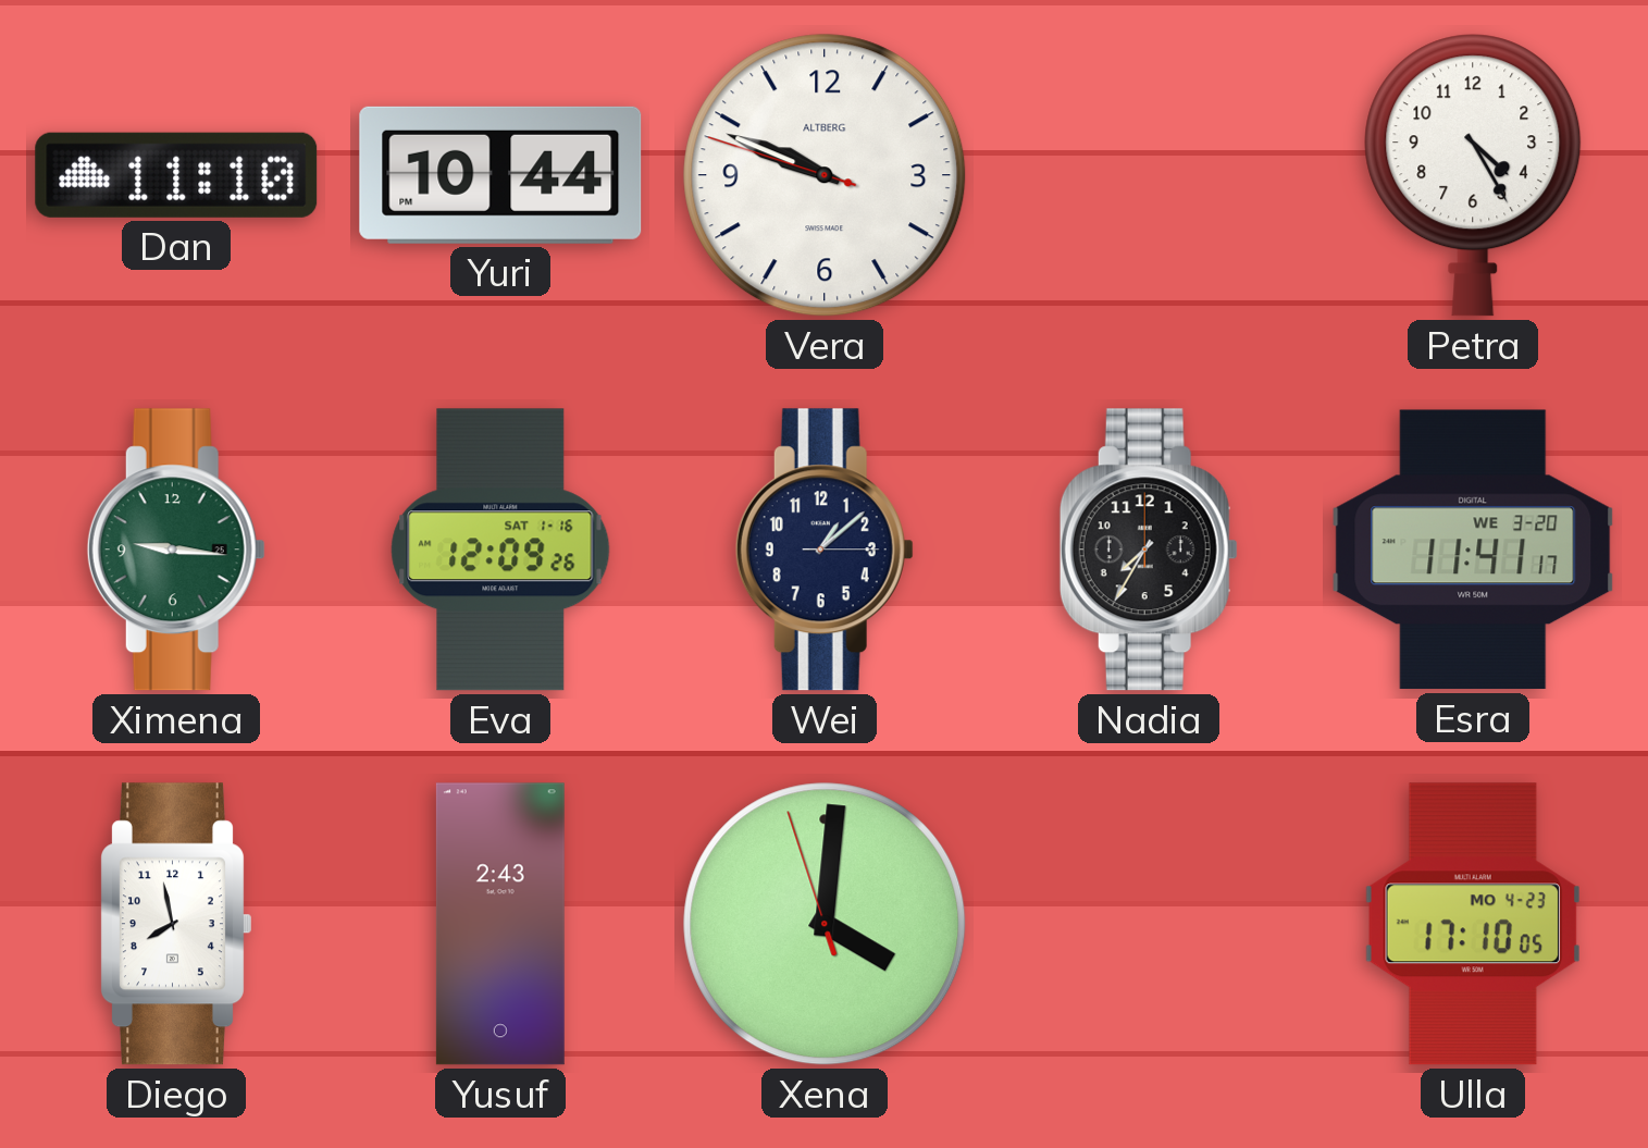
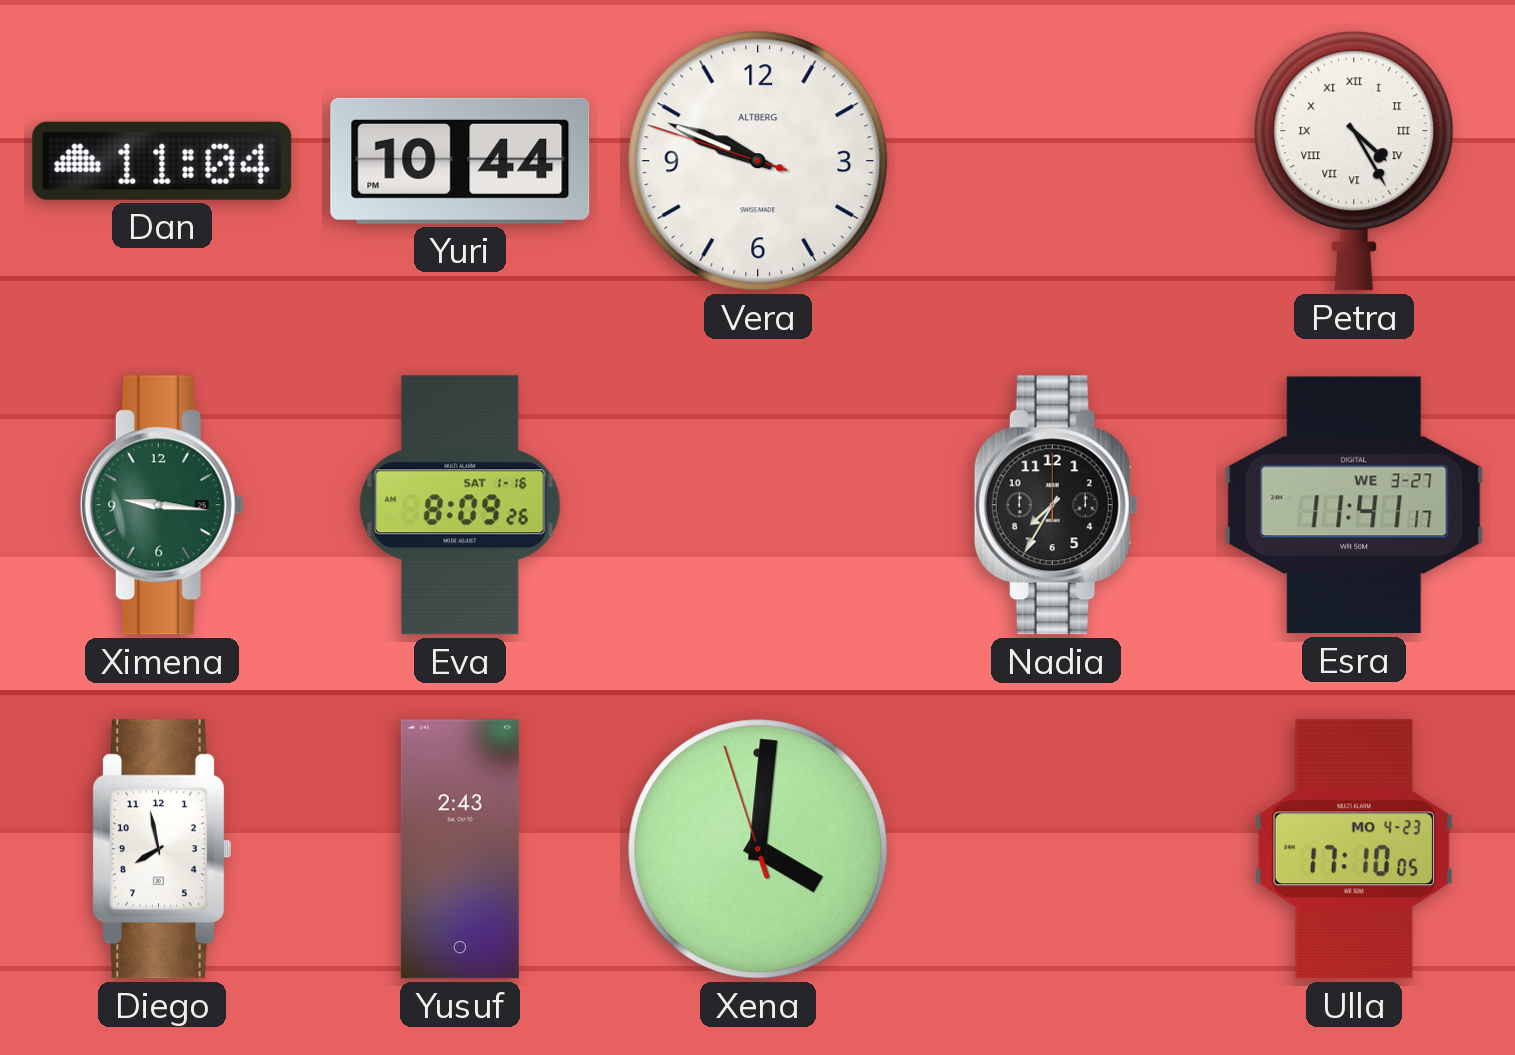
Dan: 11:10 -> 11:04 (162, 161)
Petra numerals: Arabic -> Roman (1354, 161)
Eva: 12:09 -> 8:09 (460, 505)
Wei: 1:08 -> none (825, 550)
Esra date: WE 3-20 -> WE 3-27 (1354, 505)
